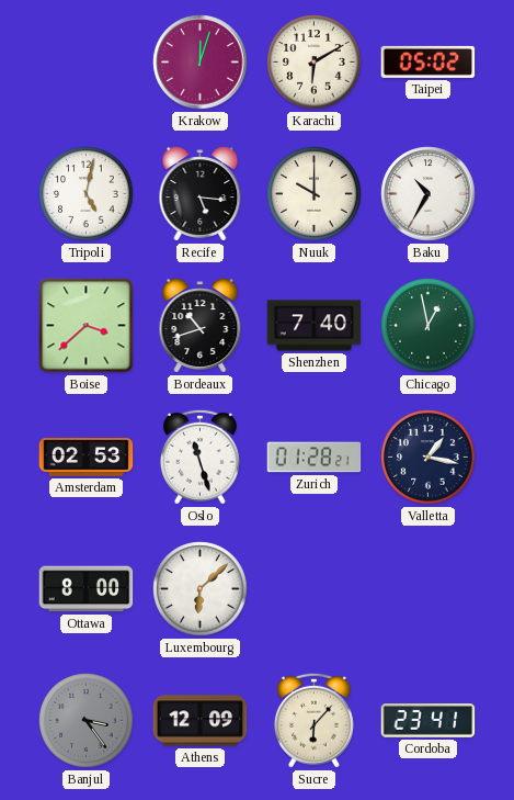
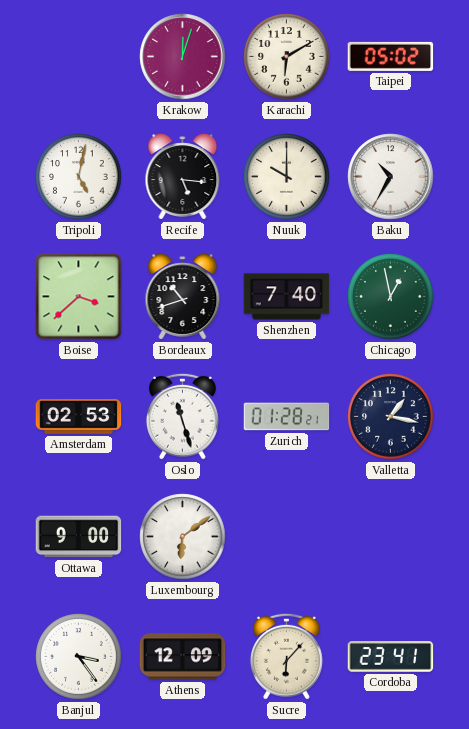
Ottawa: 8:00 -> 9:00 (79, 537)
Luxembourg: 6:08 -> 6:09 (183, 537)
Banjul dial: grey -> white (79, 657)
